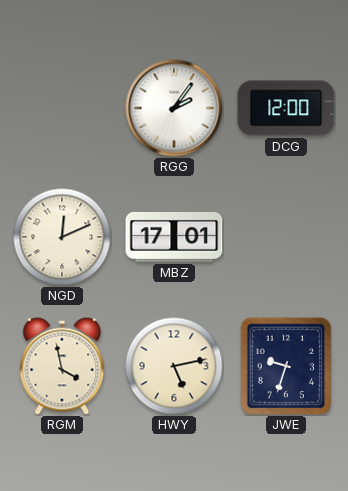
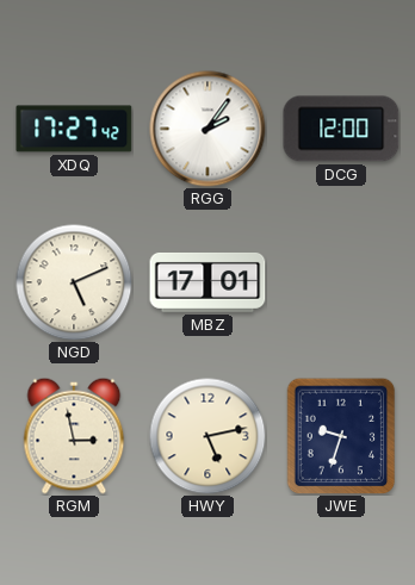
XDQ: none -> 17:27 (74, 129)
NGD: 12:11 -> 5:11 (74, 282)
RGM: 3:58 -> 2:58 (74, 436)
